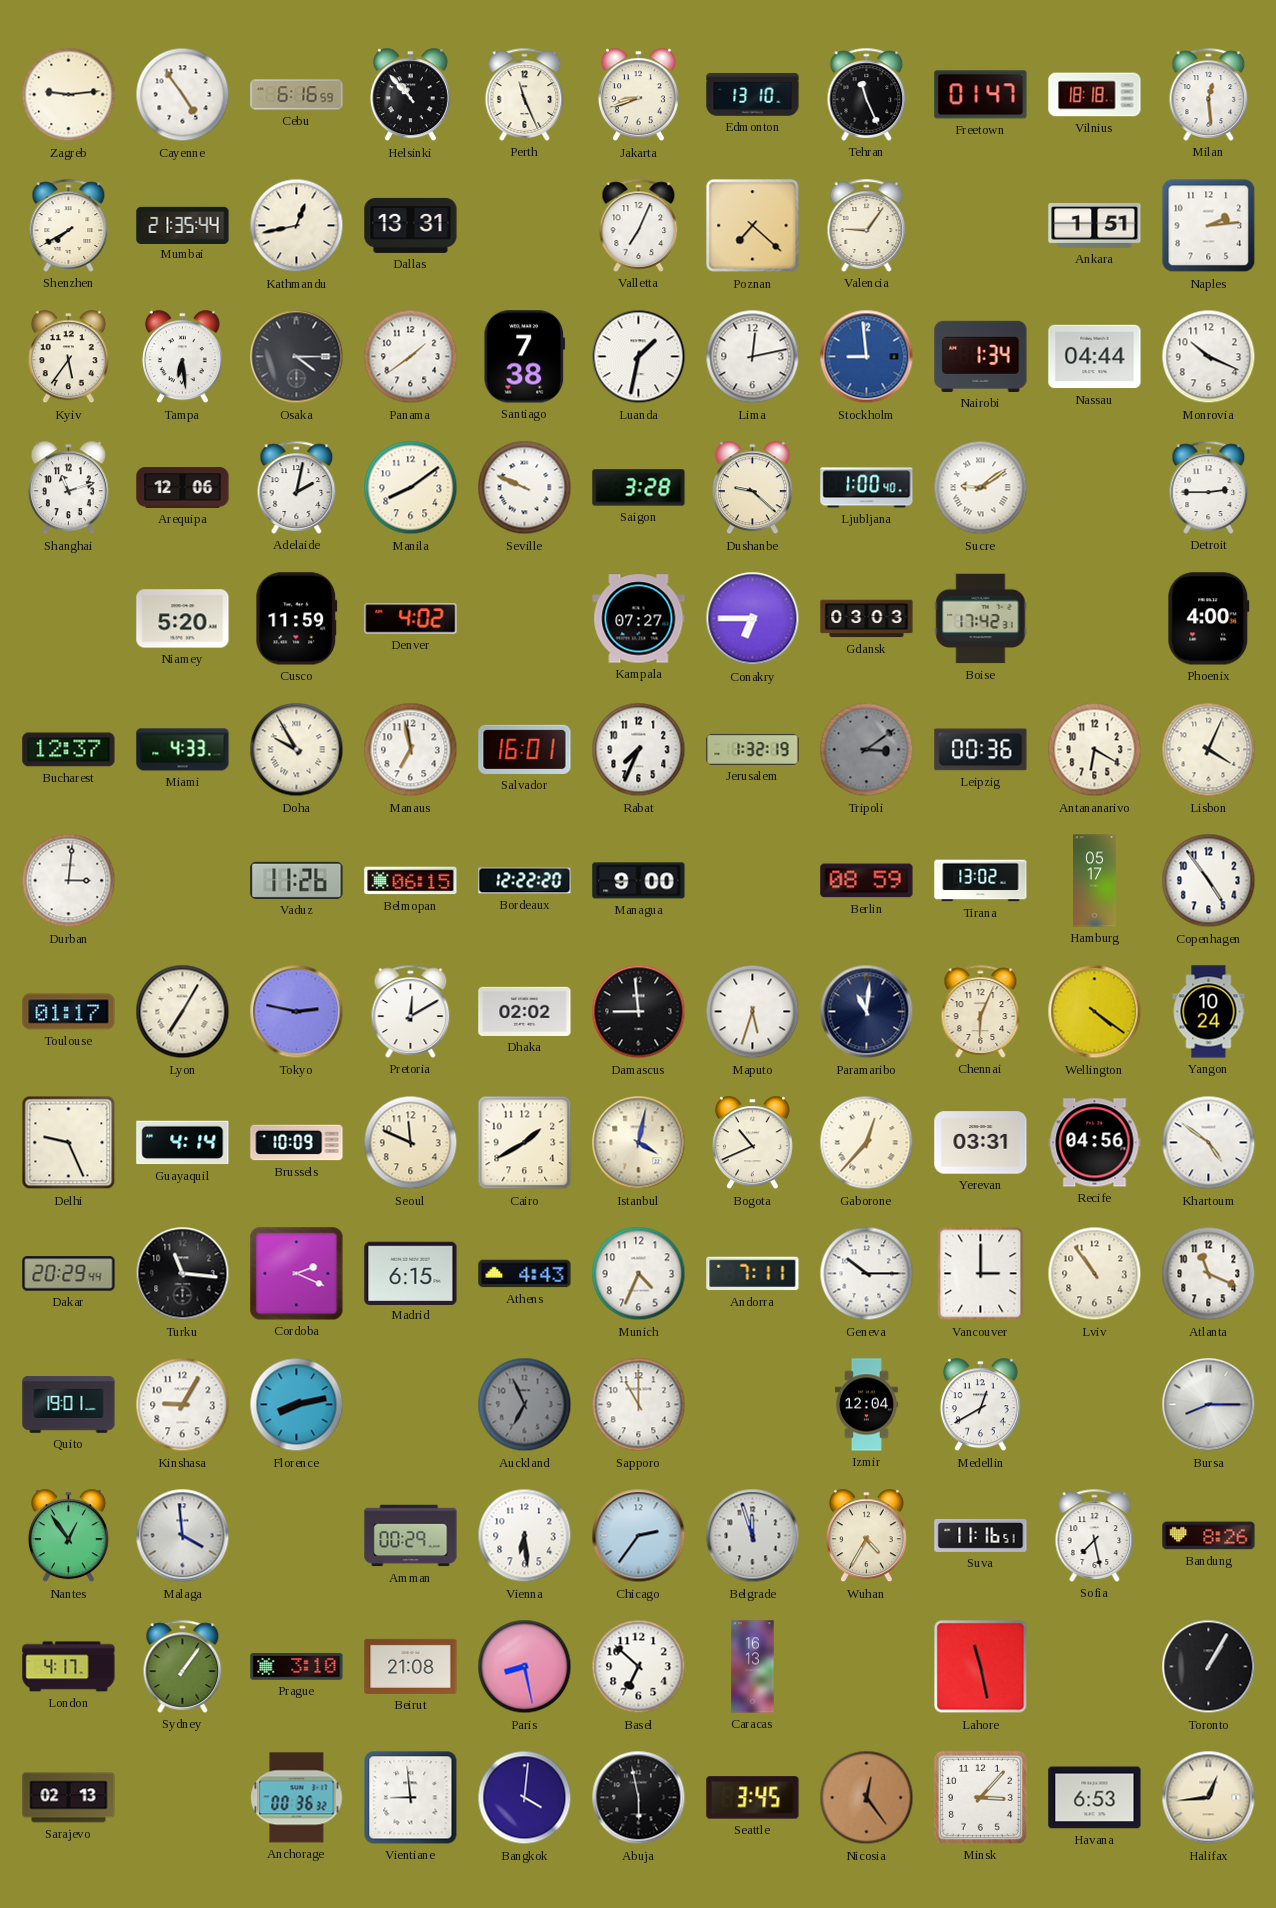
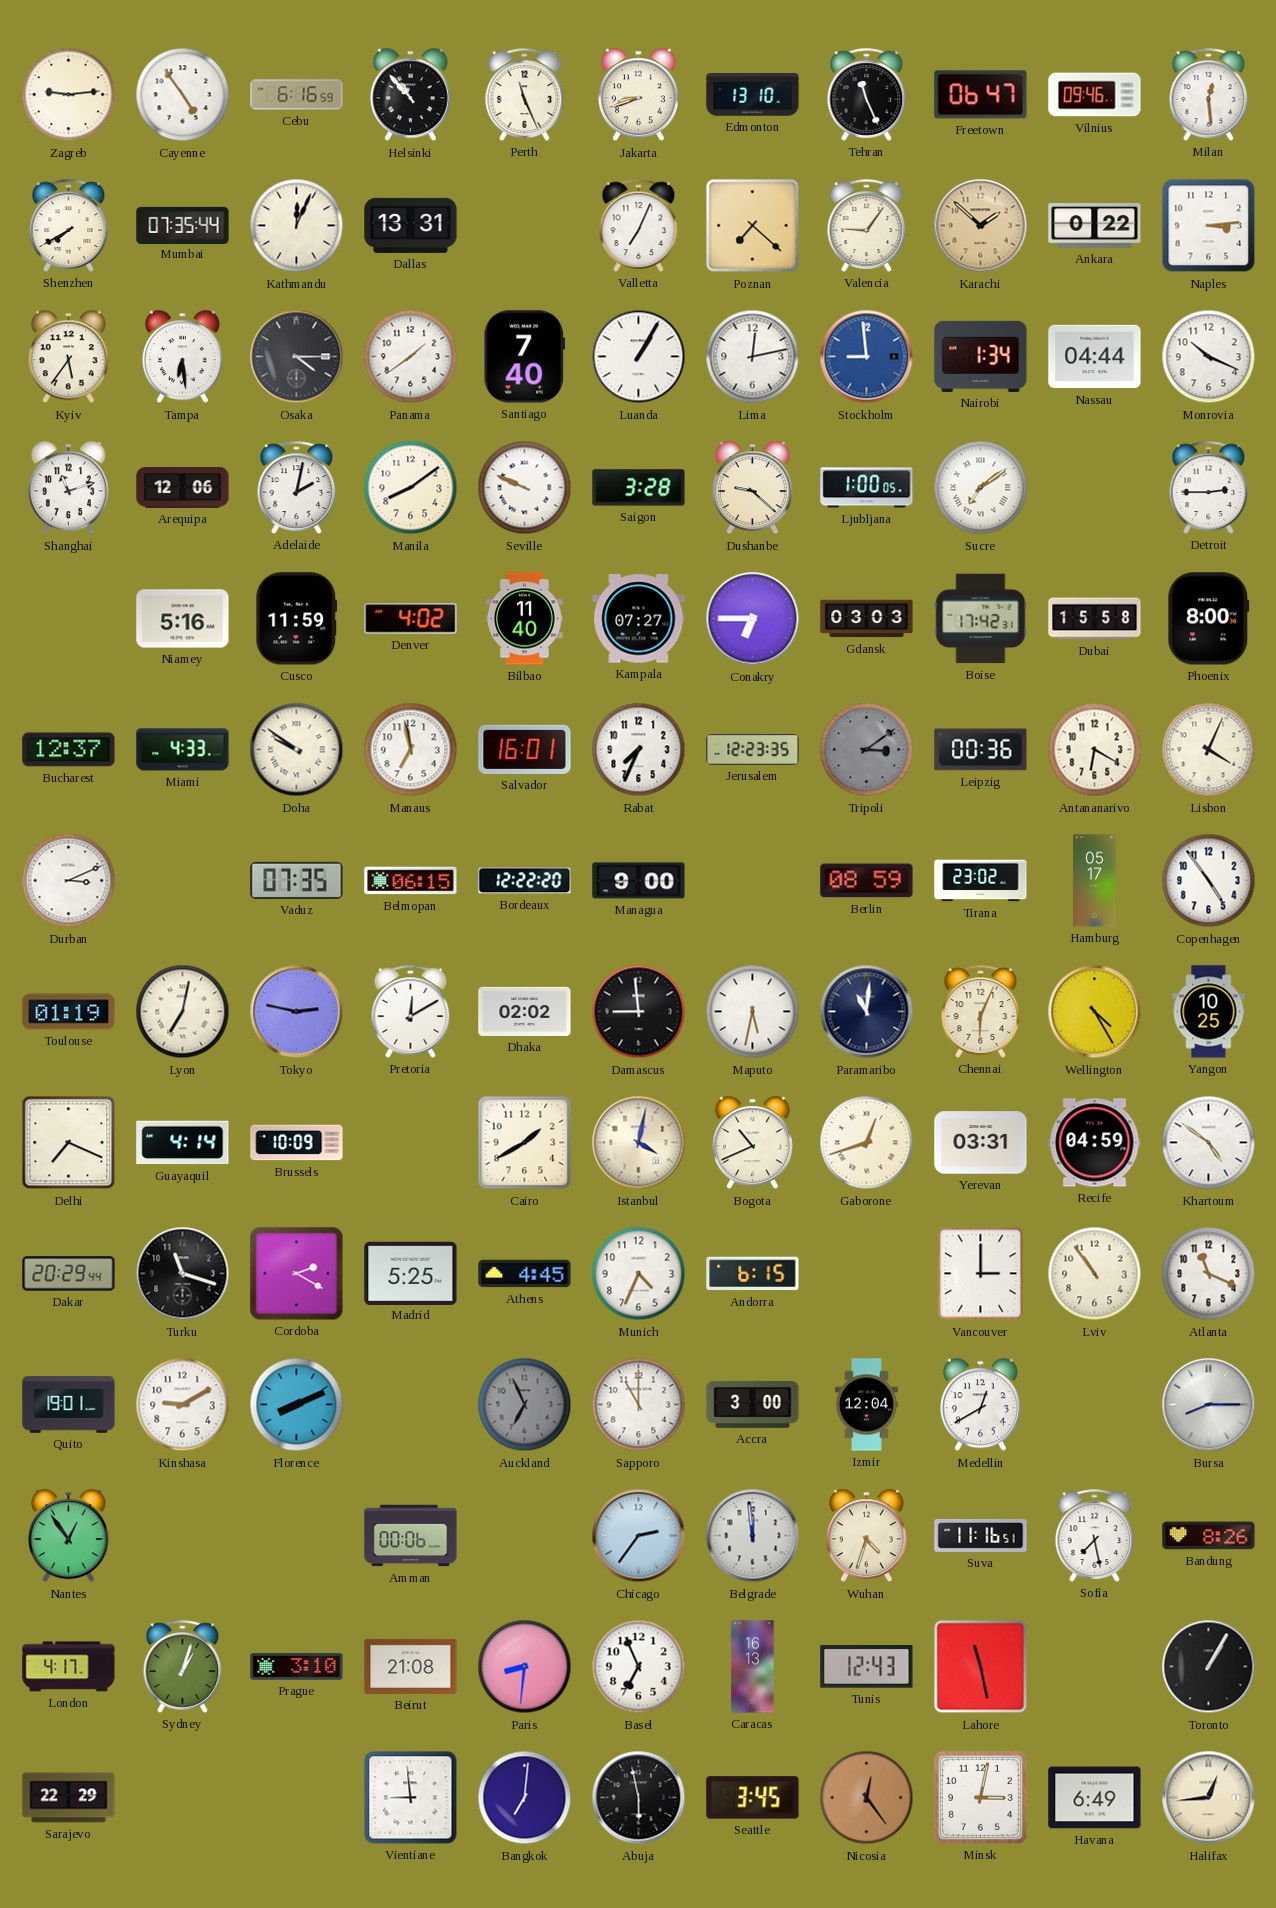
Freetown: 01:47 -> 06:47 (981, 95)
Vilnius: 18:18 -> 09:46 (1095, 95)
Mumbai: 21:35 -> 07:35 (183, 225)
Kathmandu: 12:43 -> 12:04 (297, 226)
Karachi: none -> 1:52 (981, 226)
Ankara: 1:51 -> 0:22 (1095, 226)
Naples: 2:14 -> 3:14 (1209, 226)
Santiago: 7:38 -> 7:40 (525, 357)
Luanda: 1:32 -> 1:05 (639, 357)
Ljubljana: 1:00:40 -> 1:00:05 (867, 488)
Sucre: 9:09 -> 7:09 (981, 488)
Niamey: 5:20 -> 5:16 (183, 619)
Bilbao: none -> 11:40 (525, 619)
Dubai: none -> 15:58 (1095, 619)
Phoenix: 4:00 -> 8:00 (1209, 619)
Doha: 9:55 -> 9:51 (297, 750)
Jerusalem: 1:32 -> 12:23 (753, 749)
Durban: 3:01 -> 3:11 (69, 881)
Vaduz: 11:26 -> 07:35 (297, 880)
Tirana: 13:02 -> 23:02 (981, 881)
Toulouse: 01:17 -> 01:19 (69, 1012)
Lyon: 7:05 -> 7:02 (183, 1012)
Maputo: 5:33 -> 5:32 (753, 1012)
Wellington: 4:21 -> 4:25 (1095, 1012)
Yangon: 10:24 -> 10:25 (1209, 1012)
Delhi: 9:26 -> 7:19 (69, 1143)
Seoul: 11:49 -> none (411, 1143)
Gaborone: 12:37 -> 12:42 (867, 1143)
Recife: 04:56 -> 04:59 (1095, 1143)
Turku: 11:16 -> 11:18 (183, 1274)
Cordoba: 2:19 -> 2:20 (297, 1274)
Madrid: 6:15 -> 5:25 (411, 1273)
Athens: 4:43 -> 4:45 (525, 1274)
Andorra: 7:11 -> 6:15 (753, 1274)
Geneva: 10:15 -> none (867, 1274)
Kinshasa: 9:05 -> 9:10 (183, 1405)
Florence: 8:13 -> 8:11 (297, 1405)
Accra: none -> 3:00 (753, 1404)
Malaga: 3:59 -> none (183, 1536)
Amman: 00:29 -> 00:06 (411, 1536)
Vienna: 6:29 -> none (525, 1536)
Belgrade: 11:57 -> 11:59 (753, 1536)
Wuhan: 4:35 -> 4:33 (866, 1536)
Sydney: 1:06 -> 1:03 (183, 1666)
Paris: 8:28 -> 8:31 (525, 1667)
Basel: 6:52 -> 6:56 (639, 1667)
Tunis: none -> 12:43 (867, 1667)
Sarajevo: 02:13 -> 22:29 (69, 1798)
Anchorage: 00:36 -> none (297, 1798)
Bangkok: 4:01 -> 7:01 (525, 1798)
Minsk: 3:07 -> 3:02 (980, 1797)
Havana: 6:53 -> 6:49 (1095, 1798)
